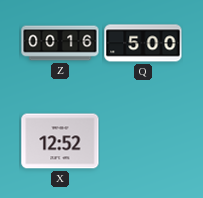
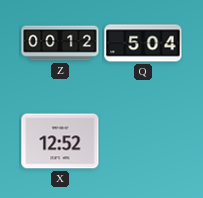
Z: 00:16 -> 00:12 (60, 43)
Q: 5:00 -> 5:04 (143, 43)
